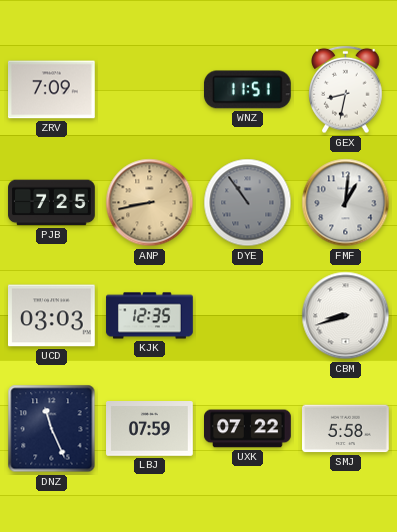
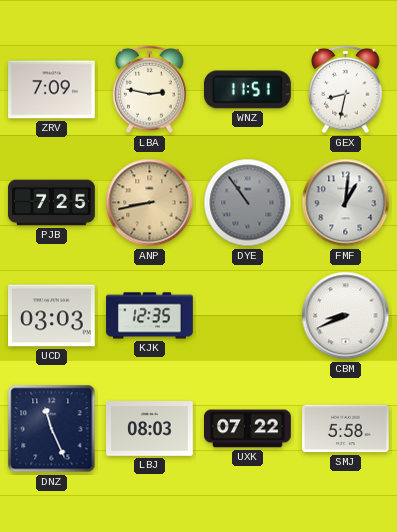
LBA: none -> 2:47 (150, 90)
CBM: 8:42 -> 8:41 (346, 316)
LBJ: 07:59 -> 08:03 (150, 429)
